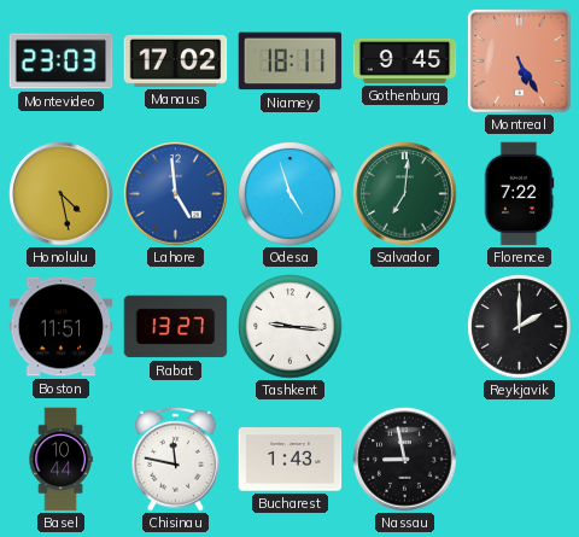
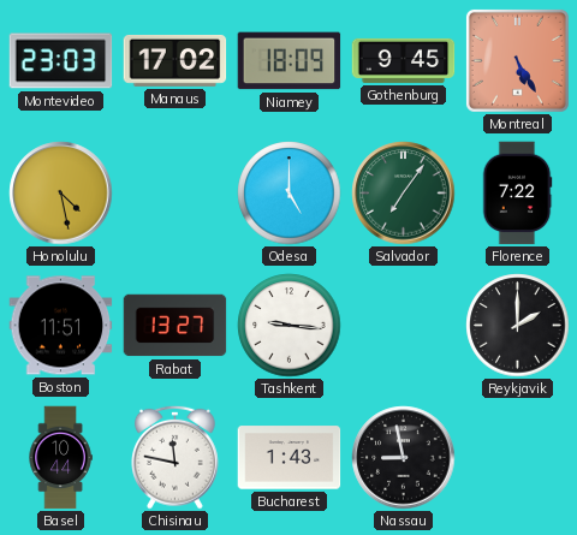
Niamey: 18:11 -> 18:09 (290, 61)
Lahore: 4:59 -> none (176, 194)
Odesa: 4:57 -> 5:00 (290, 194)
Salvador: 7:01 -> 7:06 (404, 194)
